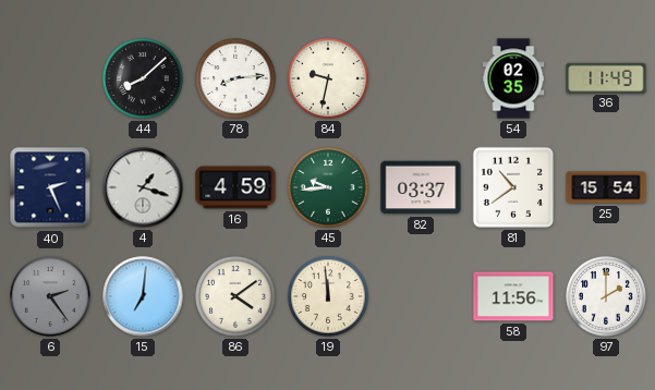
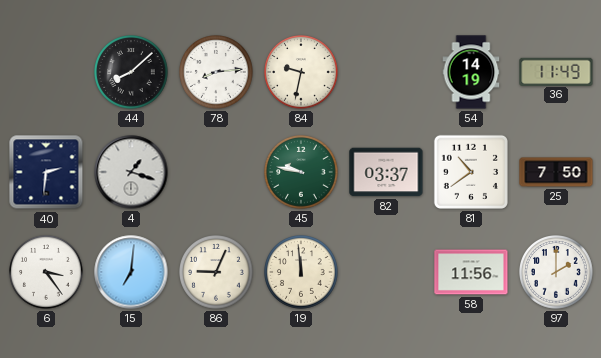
54: 02:35 -> 14:19 (471, 72)
40: 2:26 -> 2:31 (46, 172)
16: 4:59 -> none (235, 187)
45: 9:44 -> 9:47 (302, 173)
25: 15:54 -> 7:50 (556, 172)
6: 2:24 -> 3:24 (47, 273)
6 dial: grey -> white (47, 273)
86: 4:09 -> 9:04 (217, 273)
